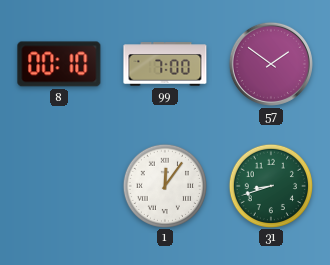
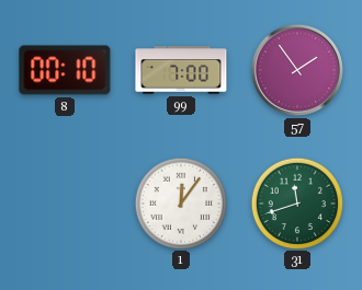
57: 1:51 -> 1:54 (297, 70)
31: 8:42 -> 11:42 (296, 202)
